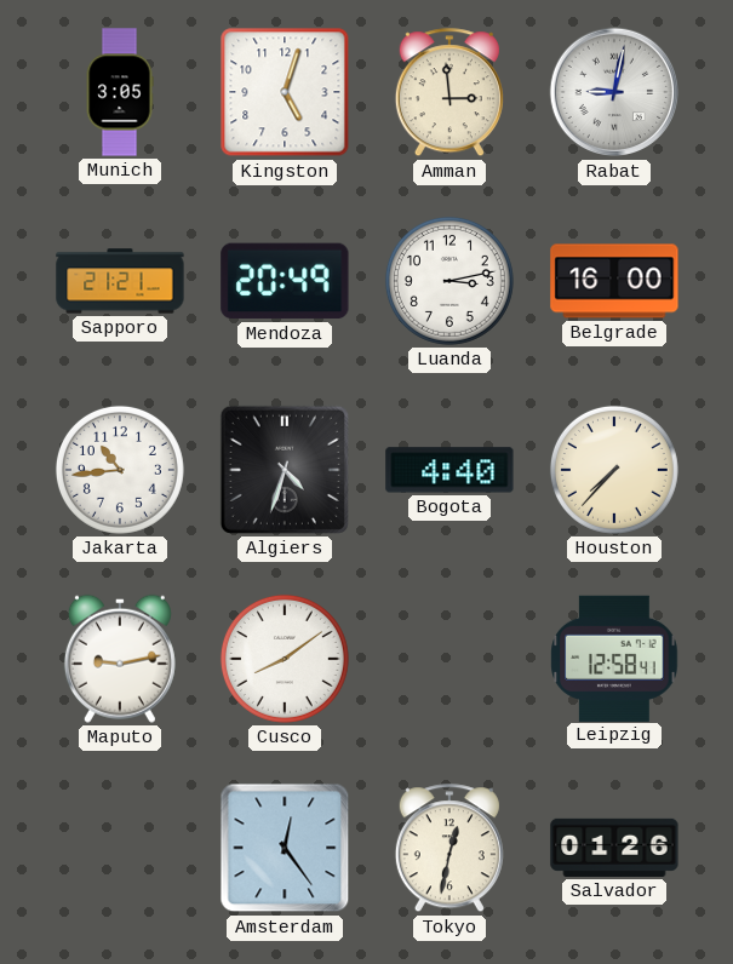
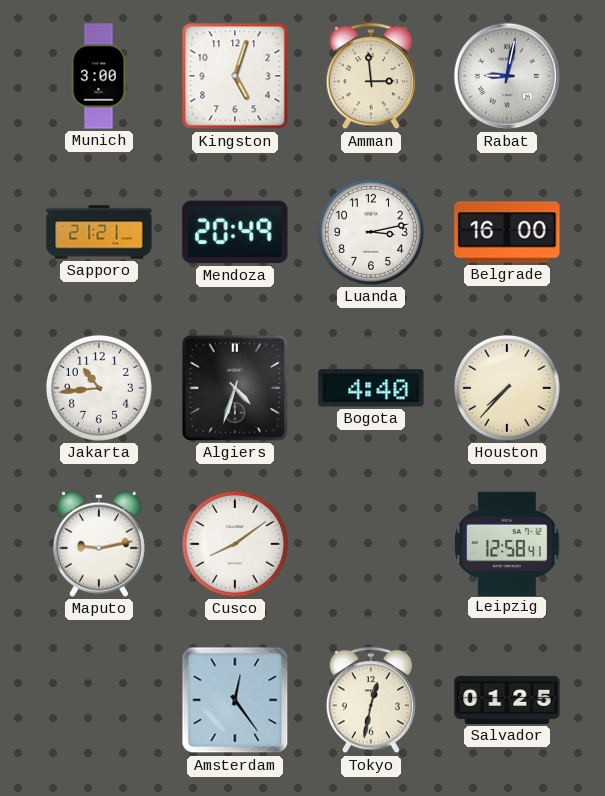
Munich: 3:05 -> 3:00 (99, 76)
Salvador: 01:26 -> 01:25 (507, 700)
